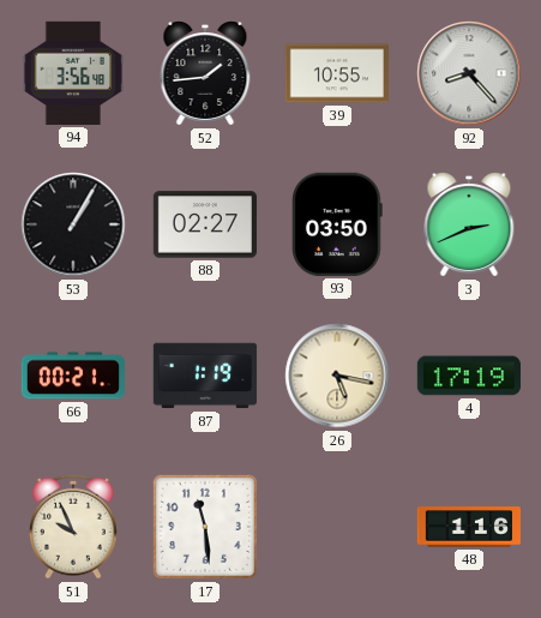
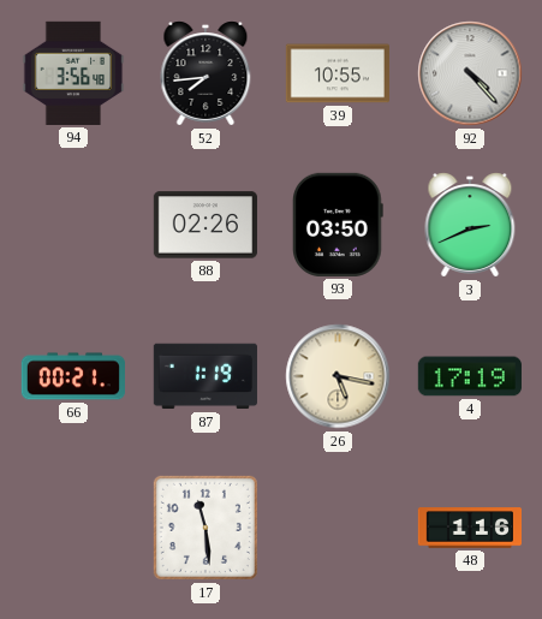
52: 1:44 -> 7:44 (206, 73)
92: 8:23 -> 4:23 (470, 73)
53: 1:05 -> none (73, 224)
88: 02:27 -> 02:26 (206, 225)
51: 9:56 -> none (74, 527)
